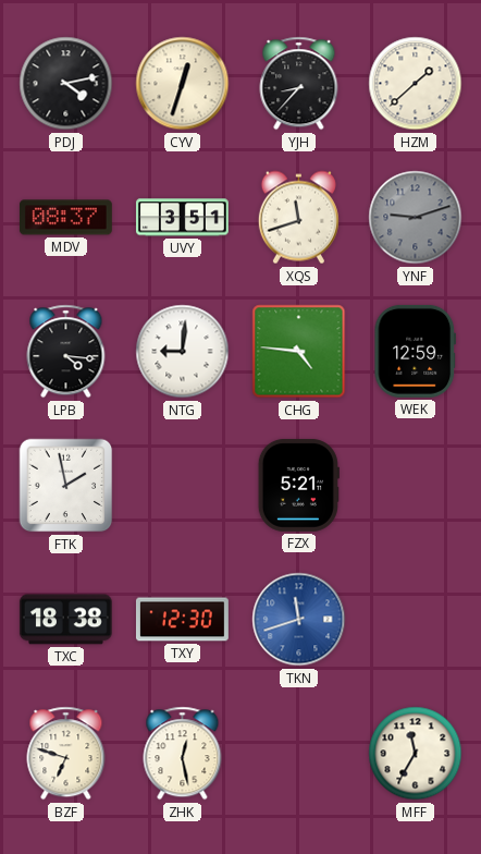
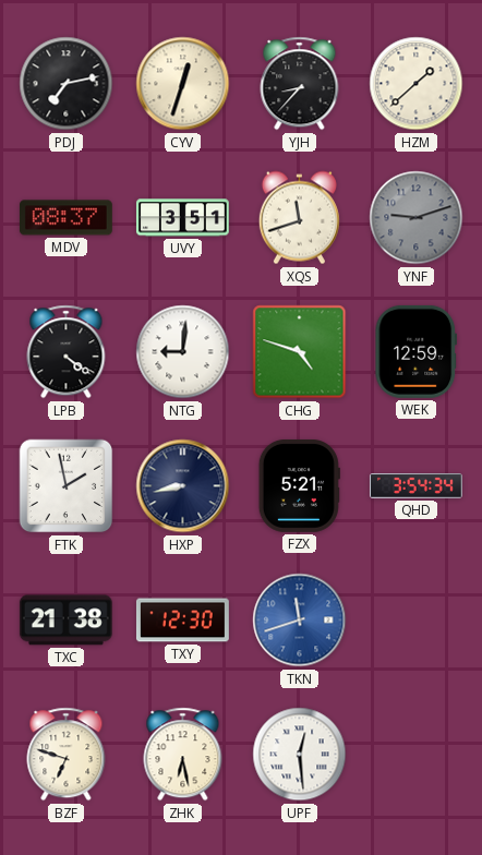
PDJ: 4:13 -> 7:13 (67, 84)
LPB: 4:16 -> 4:21 (67, 352)
CHG: 4:46 -> 4:48 (300, 352)
HXP: none -> 8:43 (183, 486)
QHD: none -> 3:54 (415, 486)
TXC: 18:38 -> 21:38 (65, 621)
ZHK: 12:28 -> 6:28 (183, 755)
UPF: none -> 12:29 (300, 755)
MFF: 11:35 -> none (416, 754)
